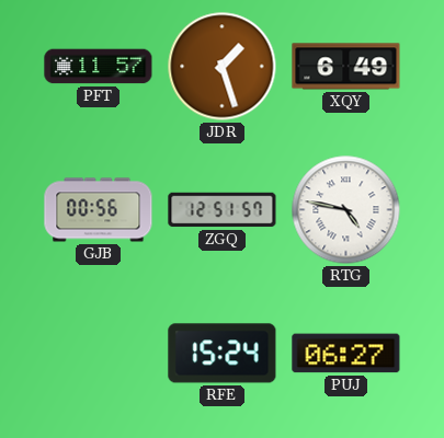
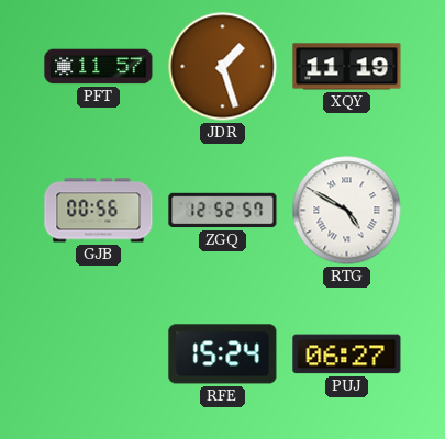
XQY: 6:49 -> 11:19 (347, 67)
ZGQ: 12:51 -> 12:52 (223, 211)
RTG: 4:47 -> 4:50 (347, 211)
